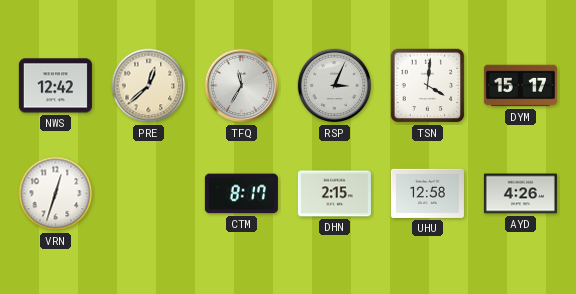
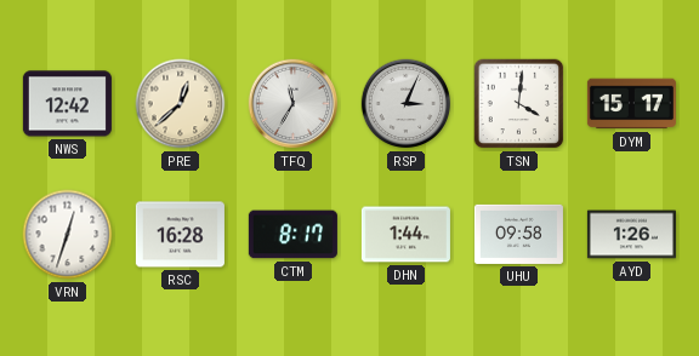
RSC: none -> 16:28 (180, 235)
DHN: 2:15 -> 1:44 (405, 235)
UHU: 12:58 -> 09:58 (518, 234)
AYD: 4:26 -> 1:26 (631, 235)
